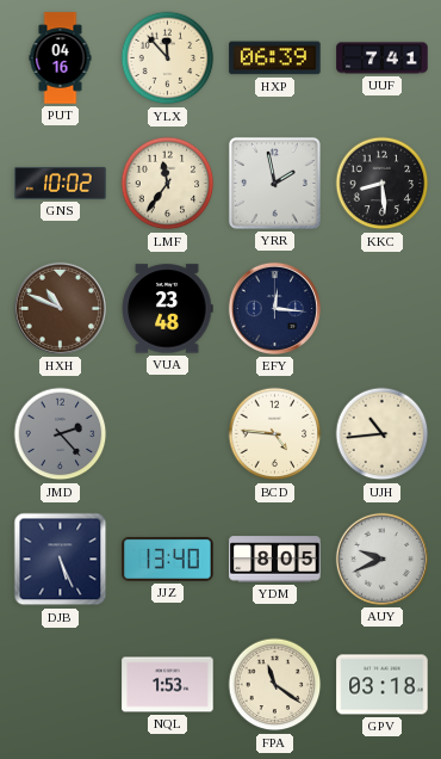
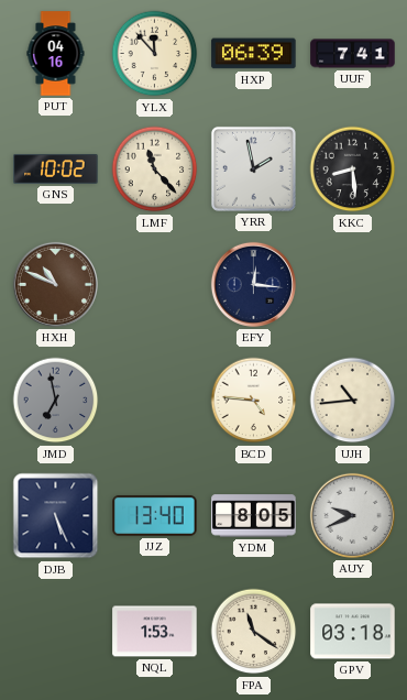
LMF: 11:36 -> 11:23 (155, 169)
VUA: 23:48 -> none (167, 309)
JMD: 2:23 -> 6:58 (56, 401)
